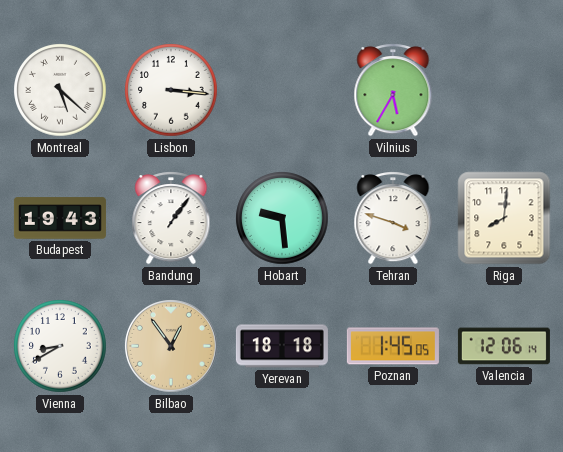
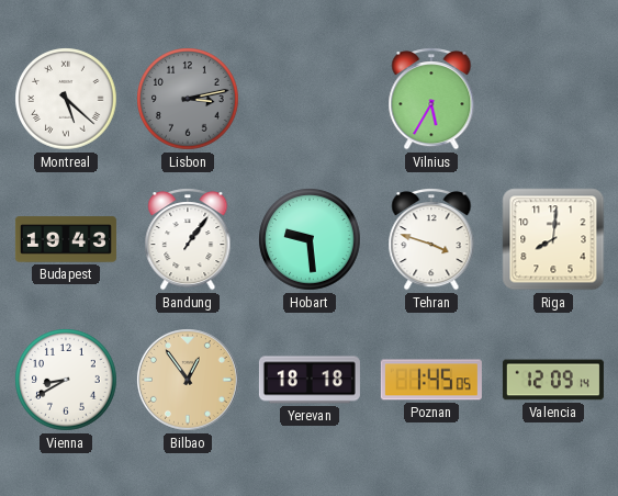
Lisbon: 3:16 -> 3:13 (188, 99)
Lisbon dial: white -> grey (188, 99)
Valencia: 12:06 -> 12:09 (553, 380)
